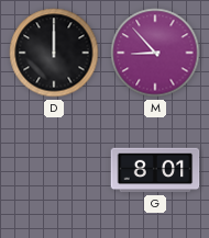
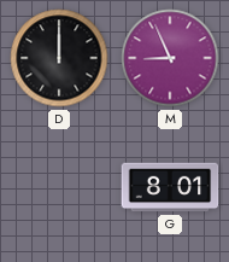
M: 8:53 -> 8:56 (170, 58)
